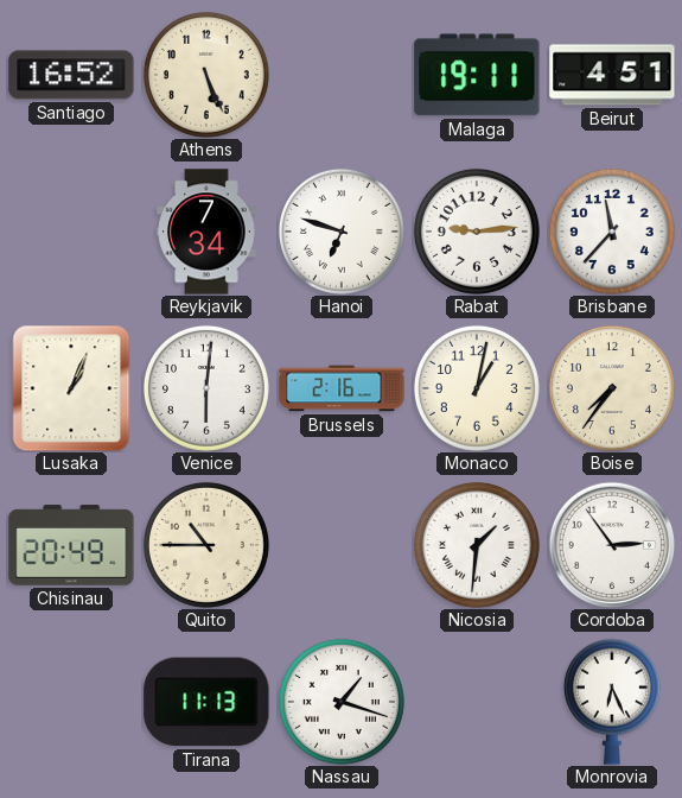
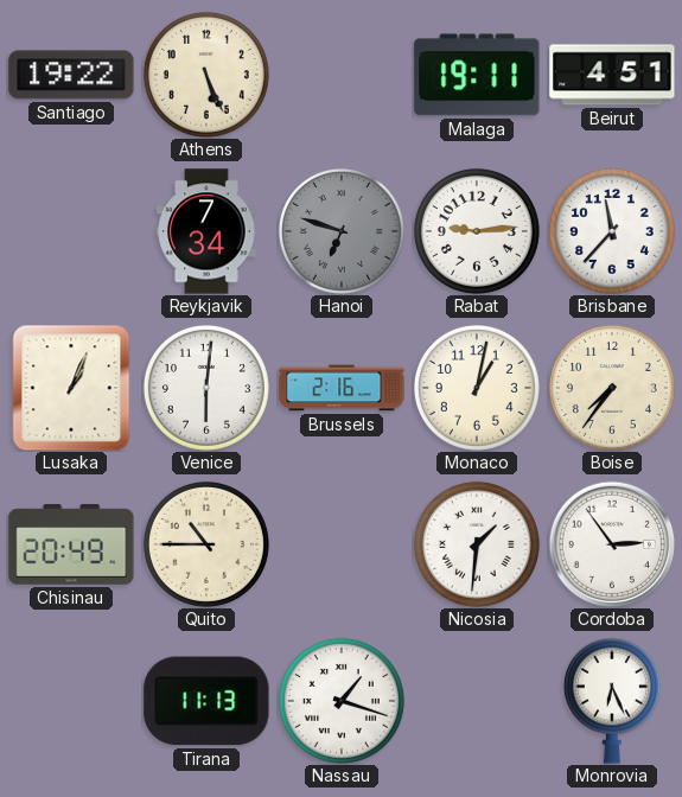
Santiago: 16:52 -> 19:22 (71, 75)
Hanoi dial: white -> grey (342, 231)
